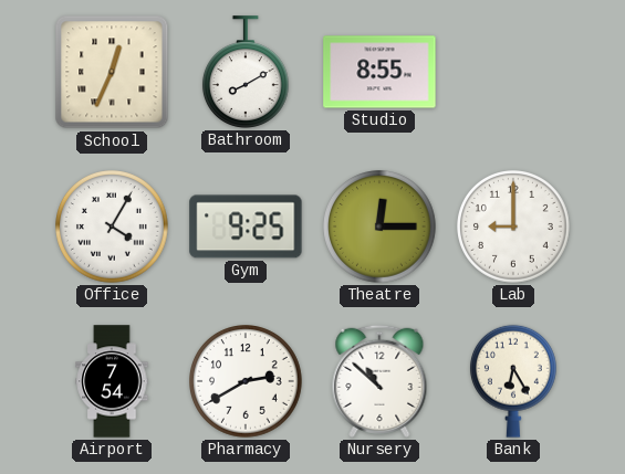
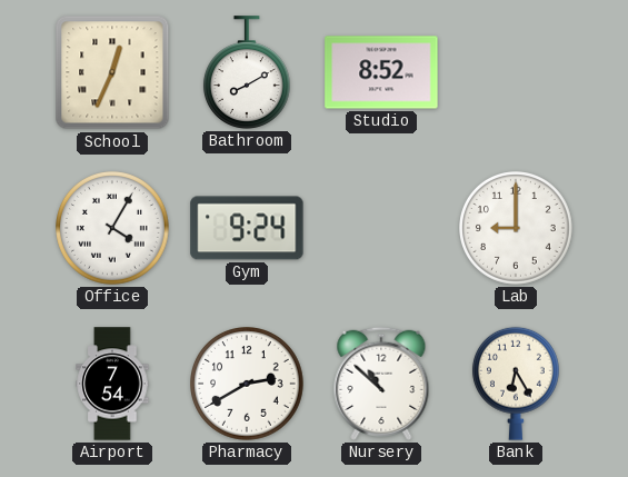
Studio: 8:55 -> 8:52 (381, 72)
Gym: 9:25 -> 9:24 (247, 228)
Theatre: 12:15 -> none (381, 228)
